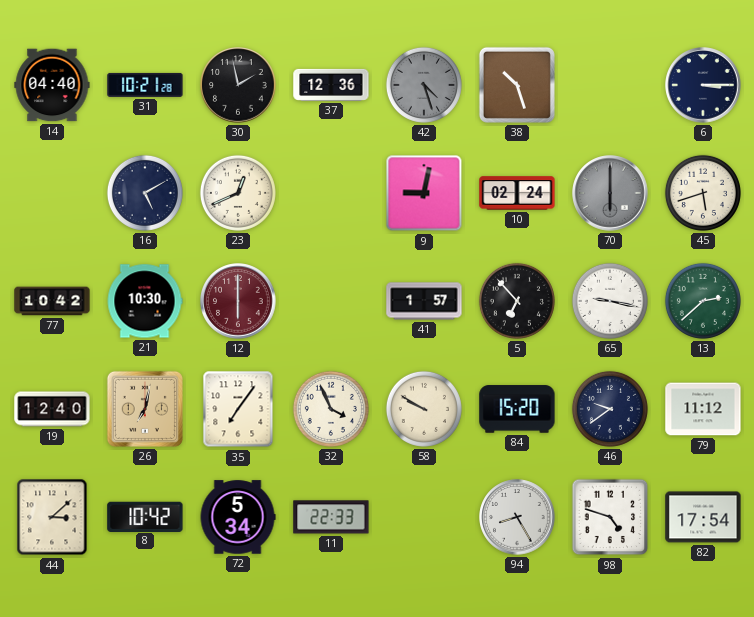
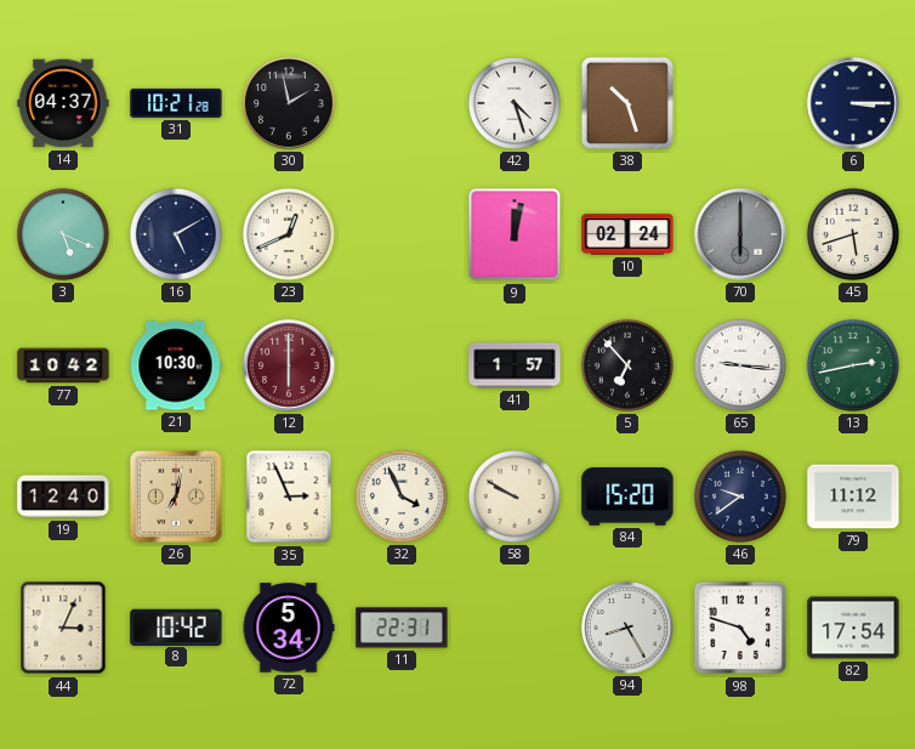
14: 04:40 -> 04:37 (63, 103)
37: 12:36 -> none (331, 85)
42 dial: grey -> white (515, 103)
3: none -> 5:19 (63, 234)
9: 9:02 -> 12:02 (515, 234)
65: 9:17 -> 9:16 (740, 365)
13: 2:38 -> 2:43 (853, 365)
35: 7:06 -> 2:56 (289, 497)
44: 3:08 -> 3:04 (63, 628)
11: 22:33 -> 22:31 (402, 628)
